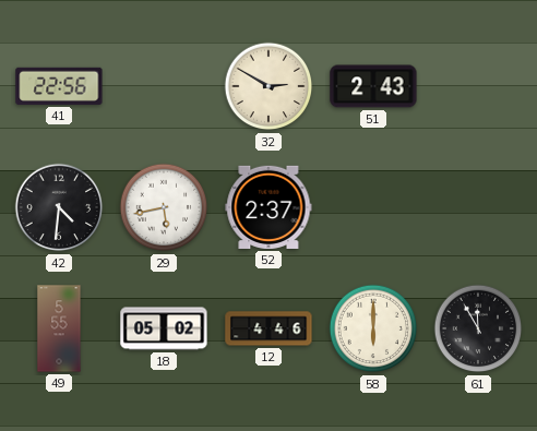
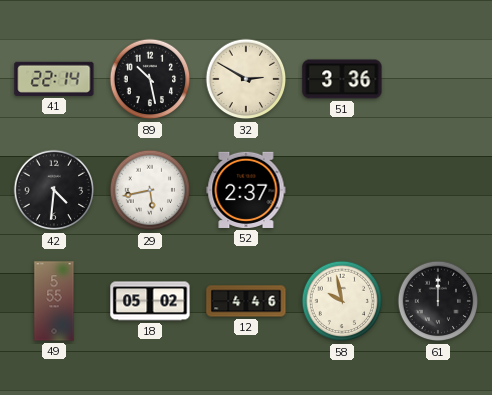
41: 22:56 -> 22:14 (54, 79)
89: none -> 10:28 (150, 79)
51: 2:43 -> 3:36 (342, 79)
58: 6:00 -> 9:58 (342, 301)
61: 11:55 -> 12:00 (438, 301)
